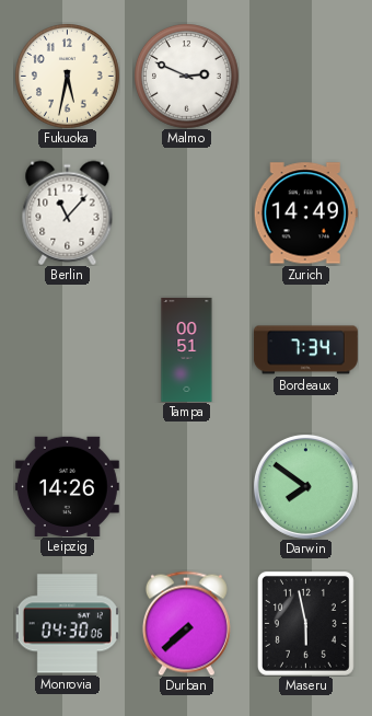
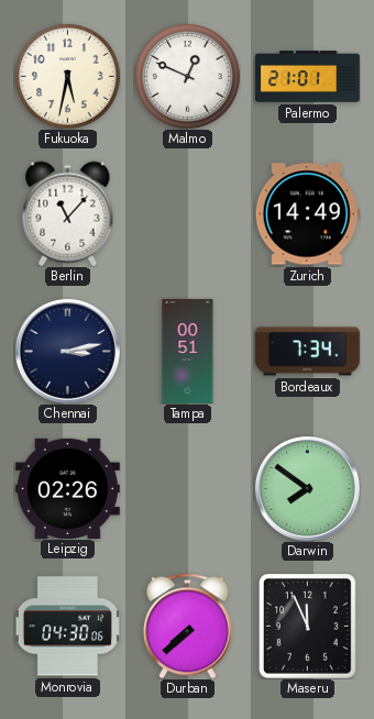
Malmo: 2:49 -> 12:49 (188, 77)
Palermo: none -> 21:01 (307, 77)
Chennai: none -> 3:13 (67, 351)
Leipzig: 14:26 -> 02:26 (67, 488)
Maseru: 5:58 -> 11:56 (307, 626)
